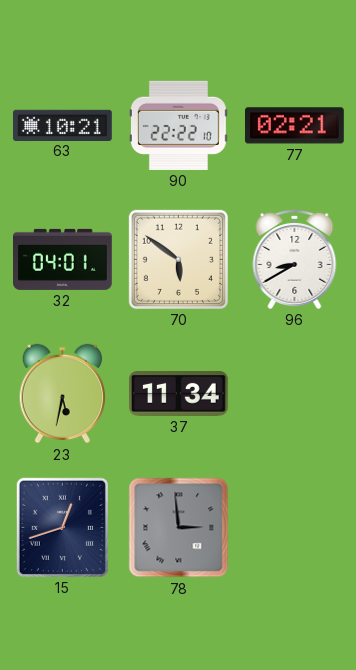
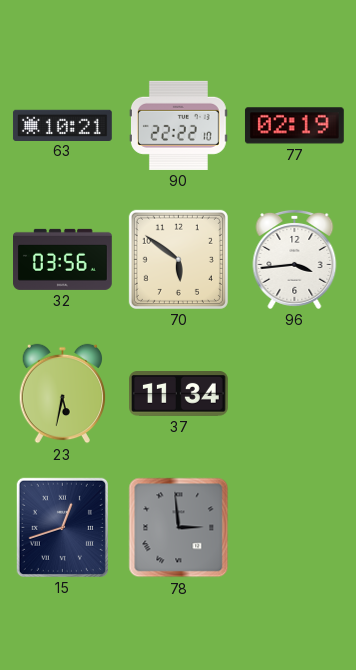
77: 02:21 -> 02:19 (294, 126)
32: 04:01 -> 03:56 (63, 259)
96: 8:40 -> 3:44 (295, 259)
